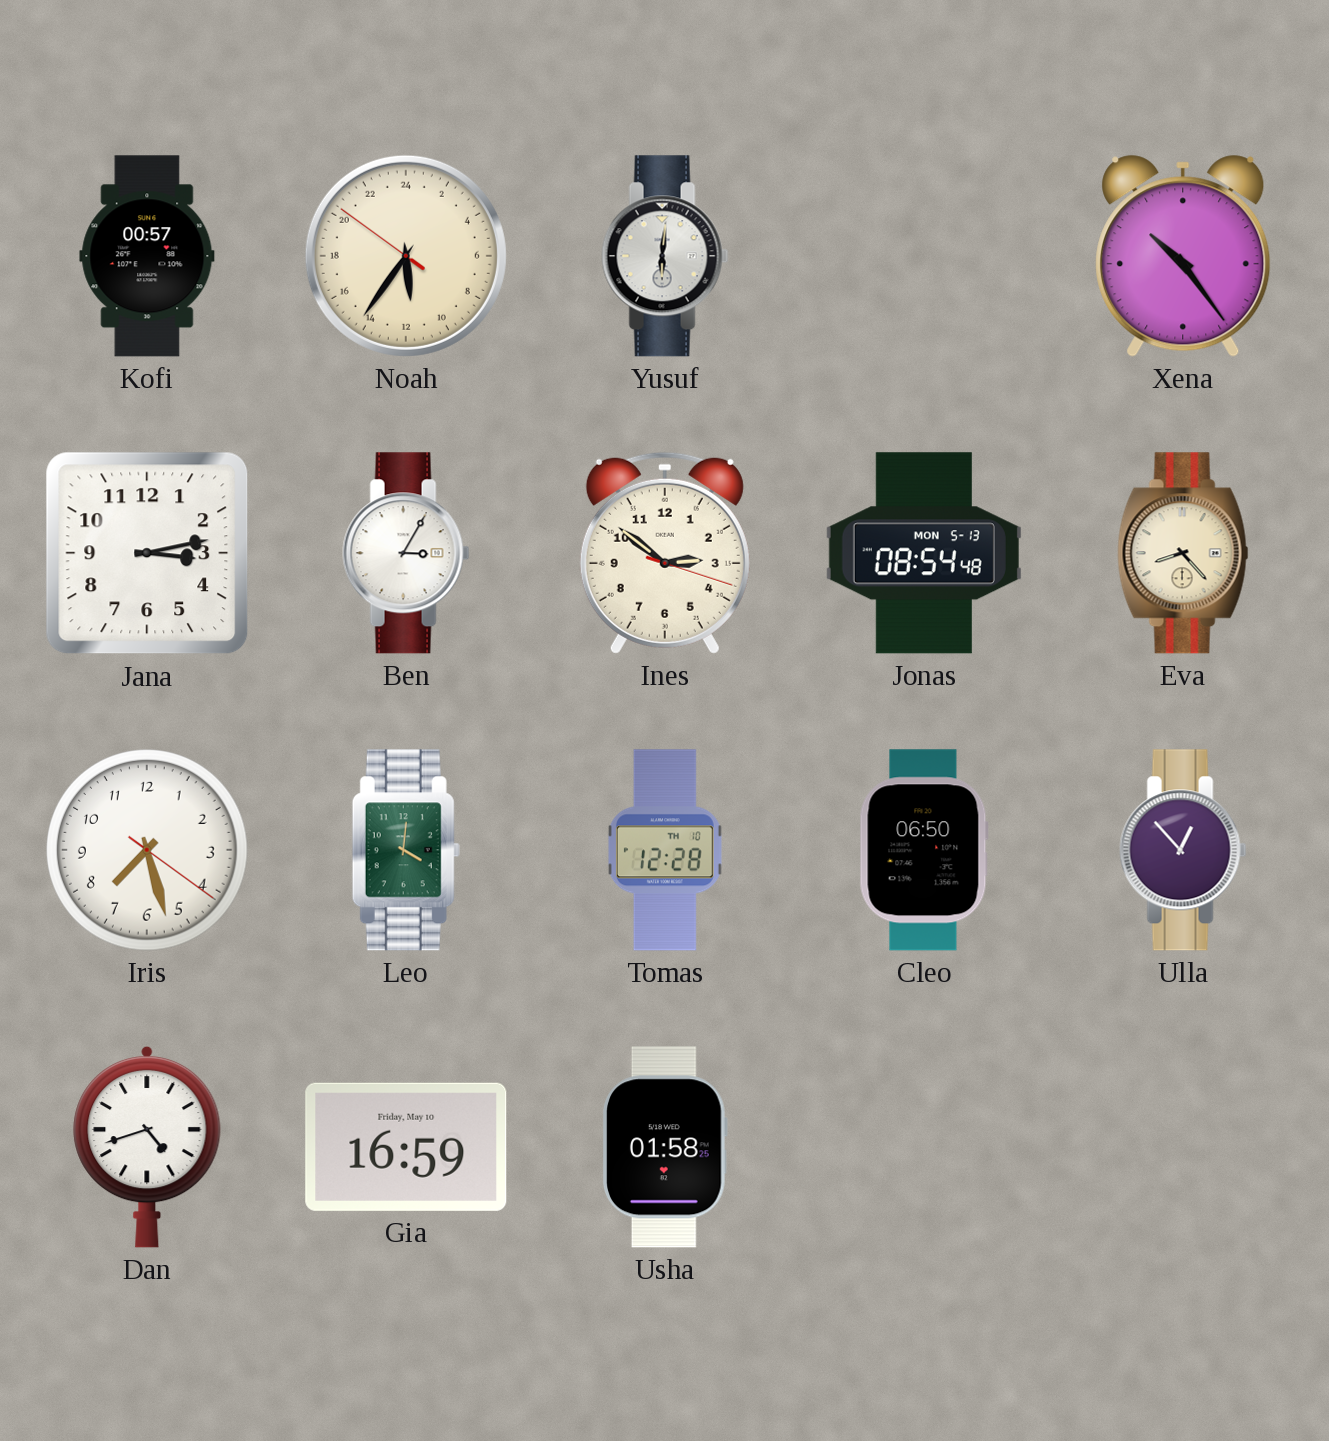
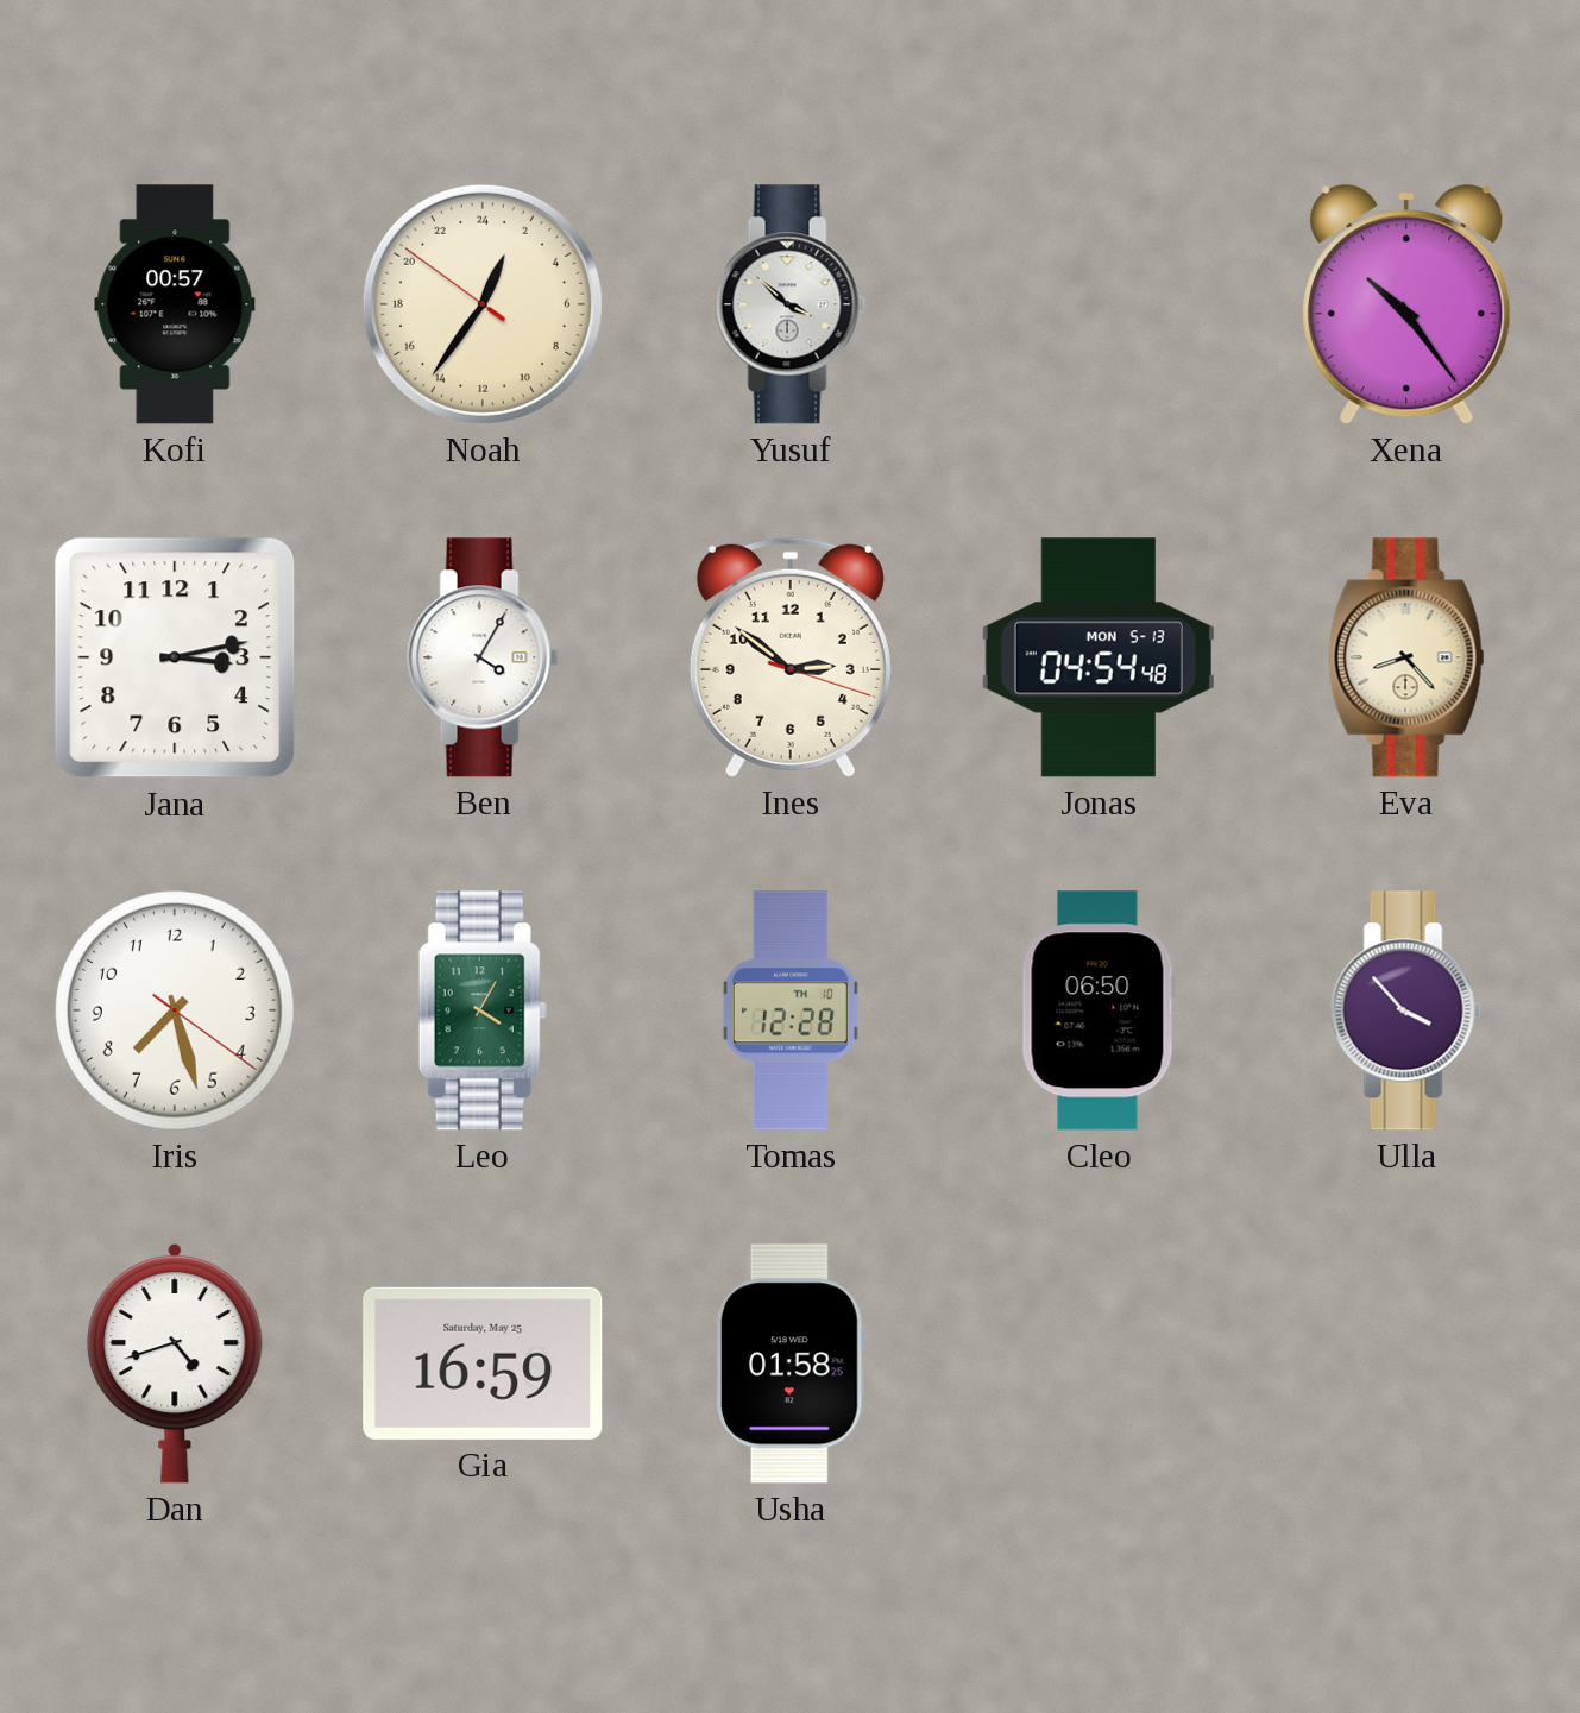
Noah: 11:35 -> 1:35 (483, 304)
Yusuf: 6:01 -> 3:52 (791, 304)
Ben: 3:05 -> 4:05 (483, 657)
Jonas: 08:54 -> 04:54 (1099, 657)
Leo: 4:01 -> 4:05 (483, 1010)
Ulla: 12:53 -> 3:53 (1406, 1010)
Gia date: Friday, May 10 -> Saturday, May 25 (483, 1364)
